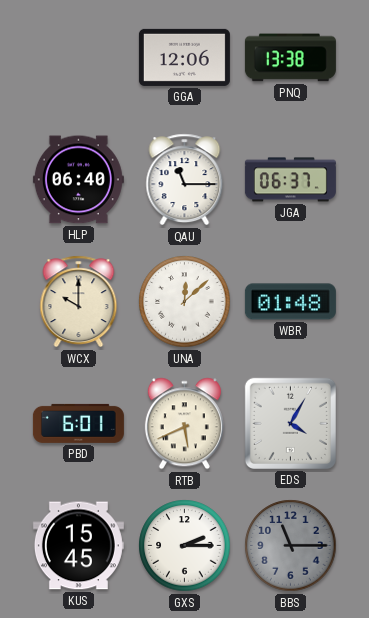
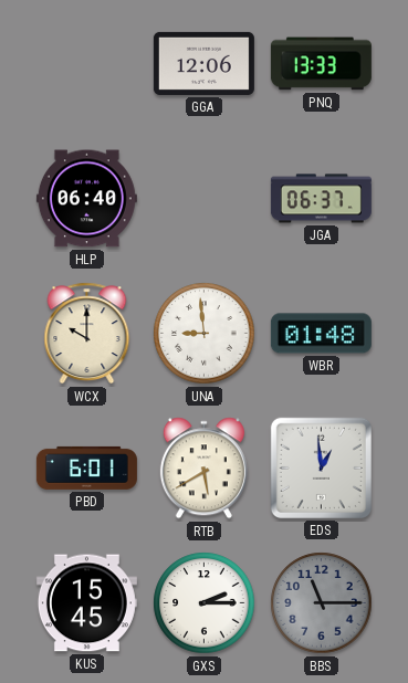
PNQ: 13:38 -> 13:33 (321, 64)
QAU: 11:15 -> none (185, 180)
UNA: 12:08 -> 8:59 (205, 334)
RTB: 5:41 -> 5:40 (203, 469)
EDS: 4:05 -> 12:59 (321, 467)
